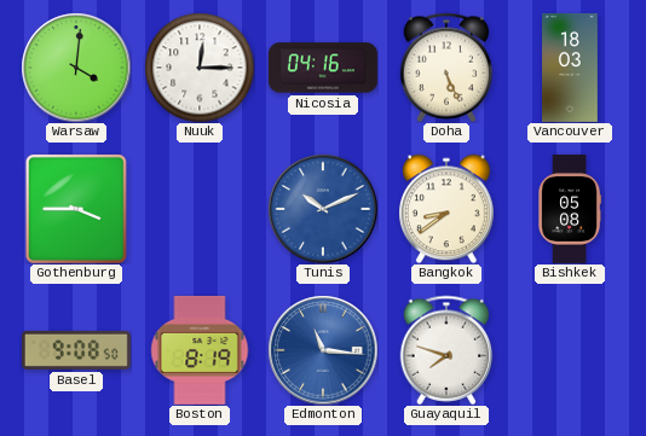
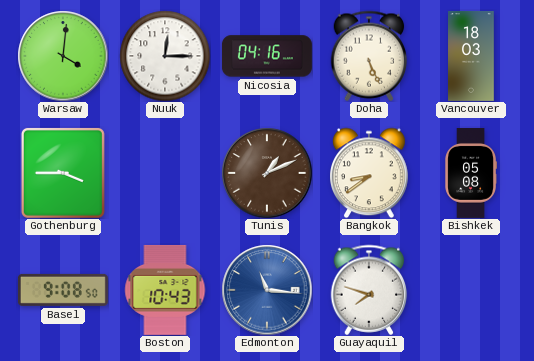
Tunis: 10:11 -> 1:11 (267, 173)
Tunis dial: blue -> brown (267, 173)
Boston: 8:19 -> 10:43 (165, 290)
